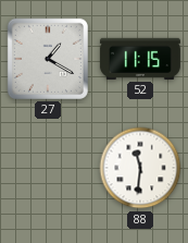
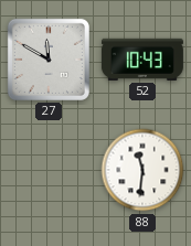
27: 1:20 -> 11:50 (49, 60)
52: 11:15 -> 10:43 (142, 60)
